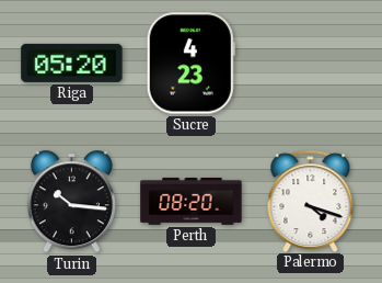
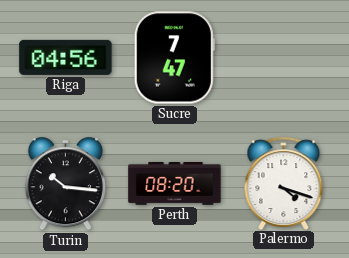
Riga: 05:20 -> 04:56 (66, 57)
Sucre: 4:23 -> 7:47 (174, 58)
